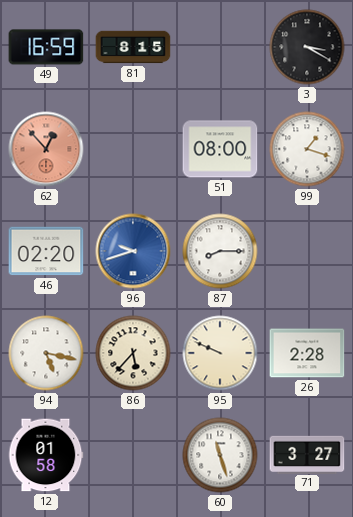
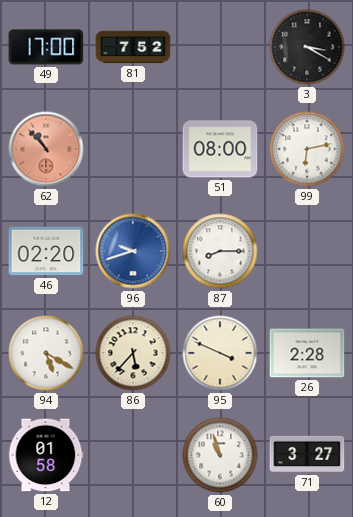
49: 16:59 -> 17:00 (46, 47)
81: 8:15 -> 7:52 (133, 47)
62: 12:53 -> 10:53 (46, 149)
99: 1:18 -> 6:13 (307, 149)
94: 5:17 -> 5:20 (46, 353)
95: 9:49 -> 3:49 (220, 353)
60: 11:27 -> 10:57 (220, 455)
